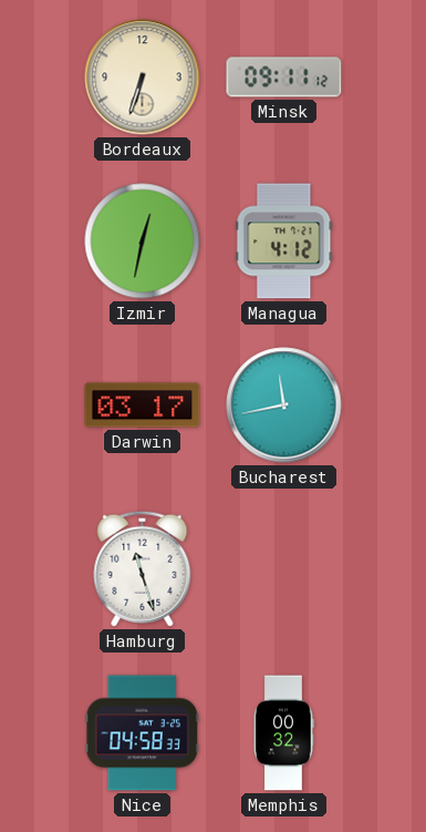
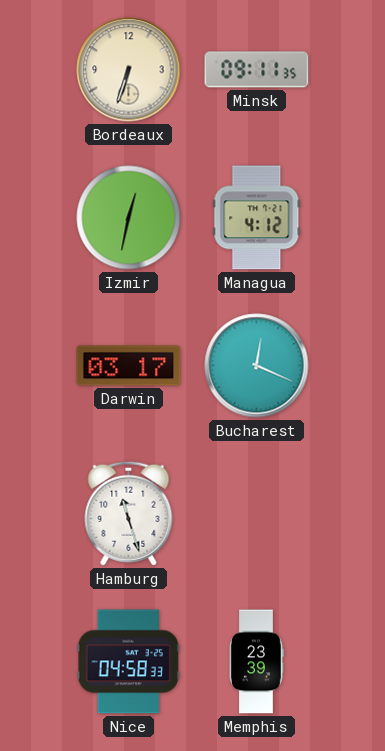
Minsk: 09:11:12 -> 09:11:35 (257, 70)
Bucharest: 11:43 -> 12:19 (257, 366)
Memphis: 00:32 -> 23:39 (256, 662)
